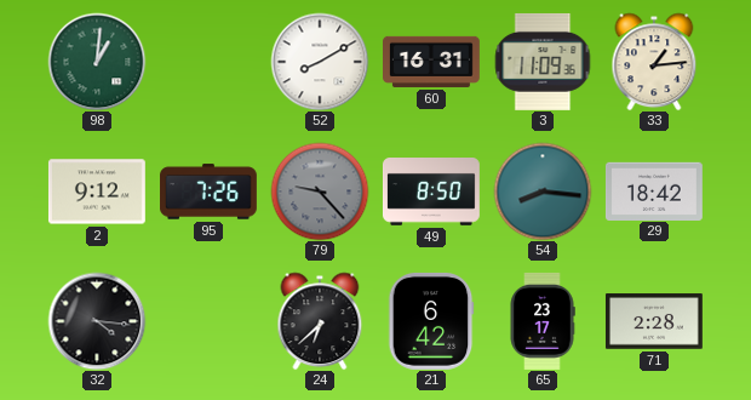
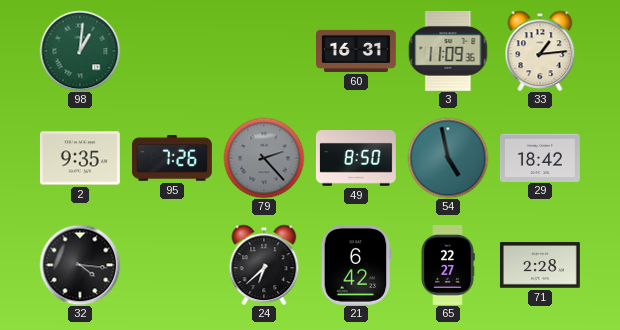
52: 8:10 -> none (320, 62)
2: 9:12 -> 9:35 (80, 158)
79: 9:23 -> 2:23 (264, 158)
54: 8:16 -> 4:58 (448, 158)
65: 23:17 -> 22:27 (448, 265)
